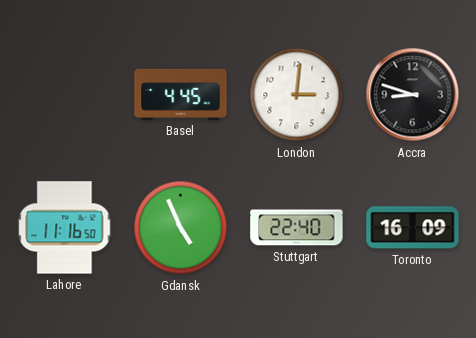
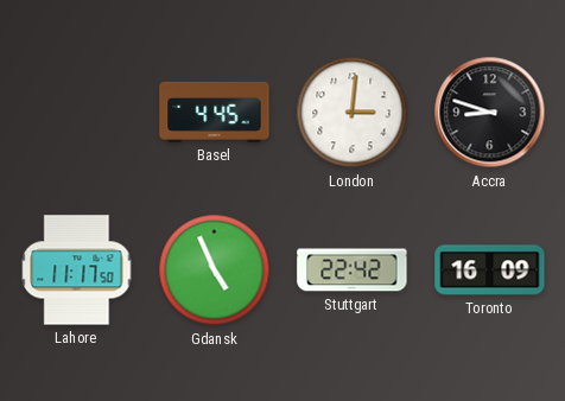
Lahore: 11:16 -> 11:17 (77, 270)
Stuttgart: 22:40 -> 22:42 (353, 270)
